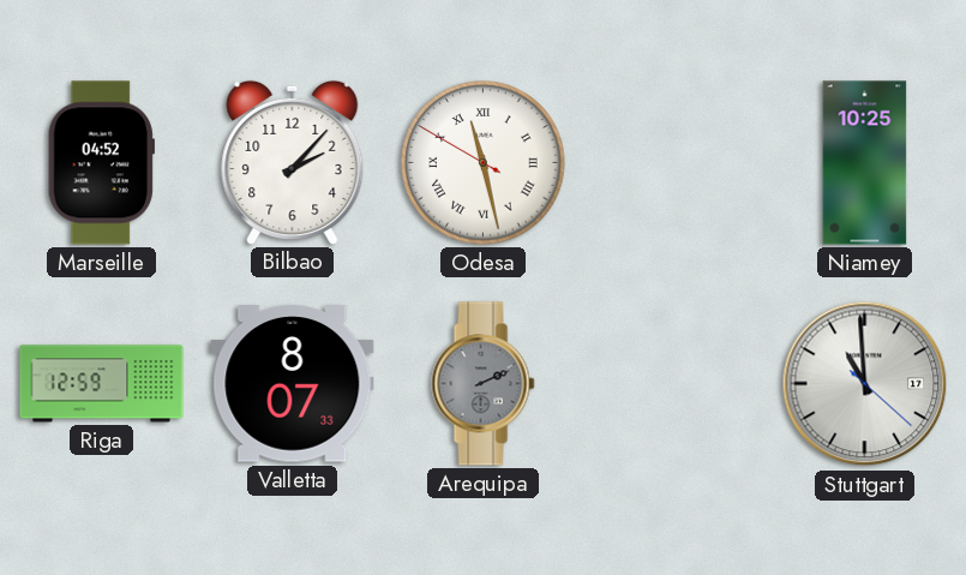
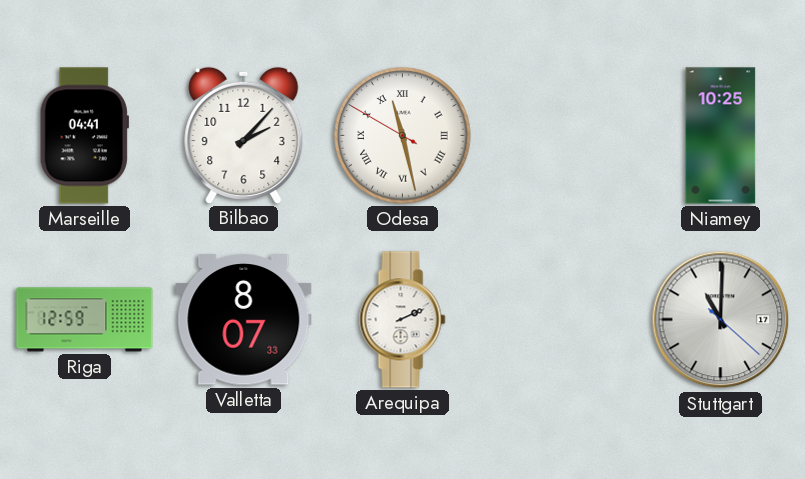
Marseille: 04:52 -> 04:41 (84, 136)
Arequipa dial: grey -> white (403, 320)
Stuttgart: 10:59 -> 11:00 (721, 320)
